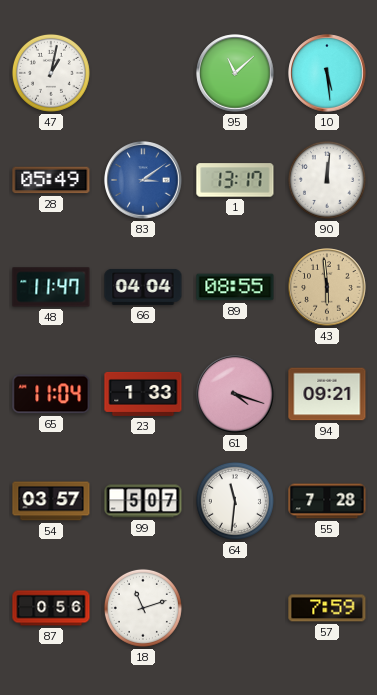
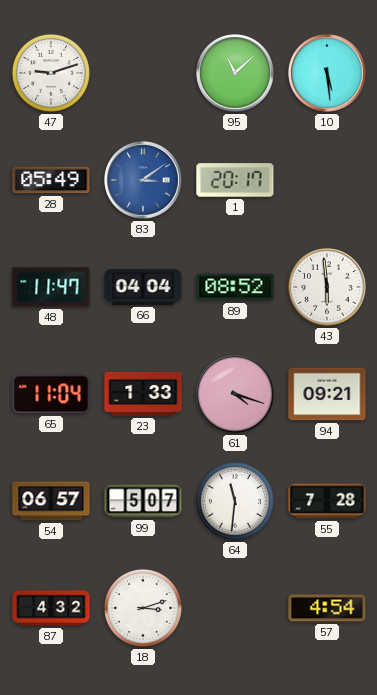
47: 1:02 -> 9:12 (51, 73)
1: 13:17 -> 20:17 (235, 180)
90: 12:01 -> none (327, 180)
89: 08:55 -> 08:52 (235, 287)
43 dial: champagne -> white (327, 287)
54: 03:57 -> 06:57 (51, 501)
87: 0:56 -> 4:32 (51, 608)
18: 11:12 -> 3:12 (143, 608)
57: 7:59 -> 4:54 (327, 608)
